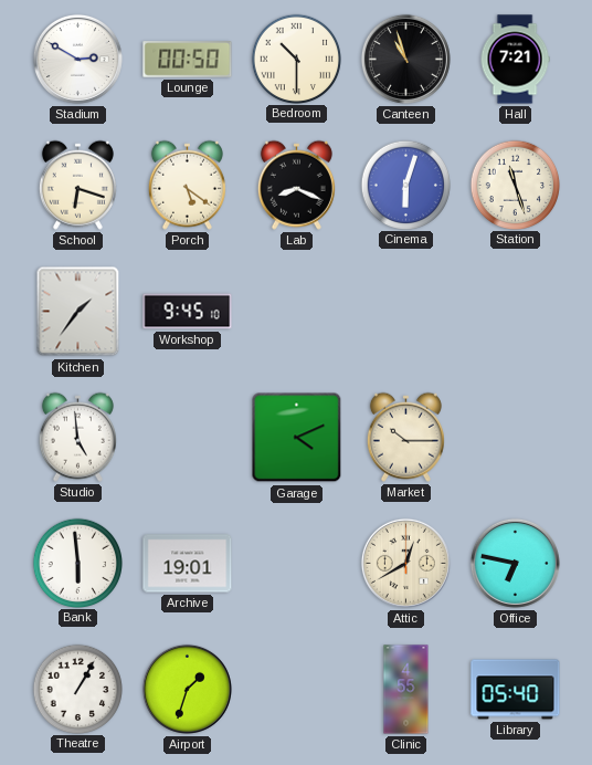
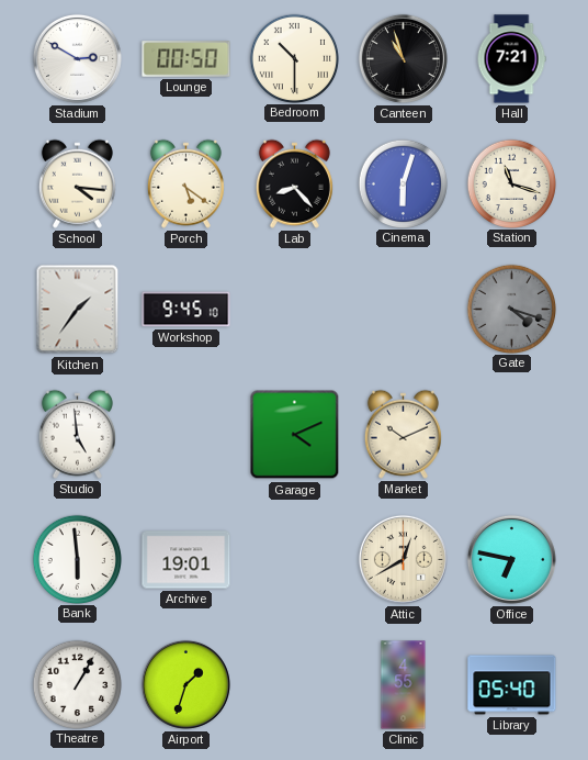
School: 6:18 -> 4:16 (77, 183)
Lab: 8:19 -> 8:23 (294, 183)
Station: 11:27 -> 11:18 (511, 183)
Gate: none -> 4:18 (511, 309)
Market: 10:15 -> 10:11 (403, 434)
